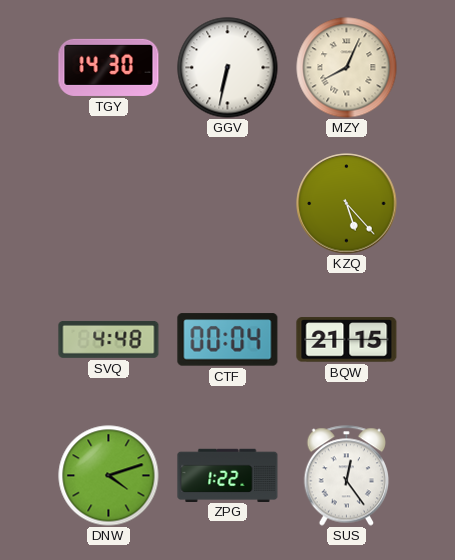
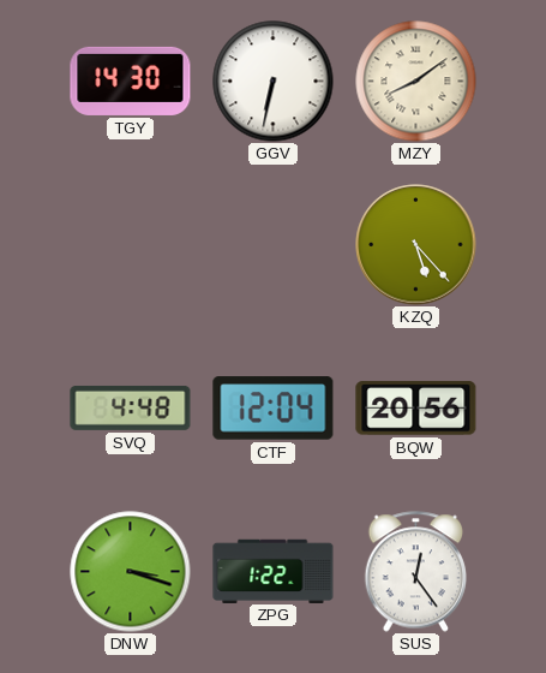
MZY: 8:04 -> 8:09 (416, 82)
CTF: 00:04 -> 12:04 (274, 409)
BQW: 21:15 -> 20:56 (416, 409)
DNW: 4:12 -> 3:18 (131, 572)
